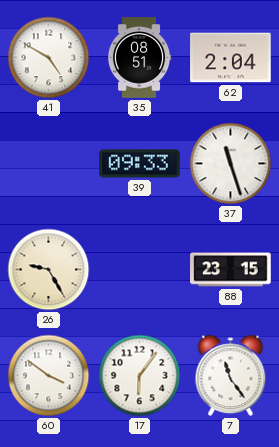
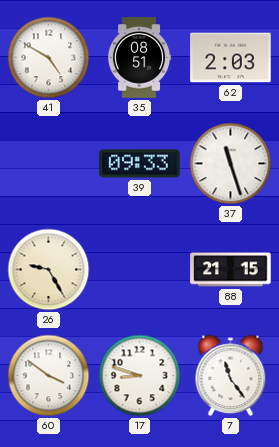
62: 2:04 -> 2:03 (231, 58)
88: 23:15 -> 21:15 (231, 270)
17: 6:06 -> 8:48 (140, 376)
